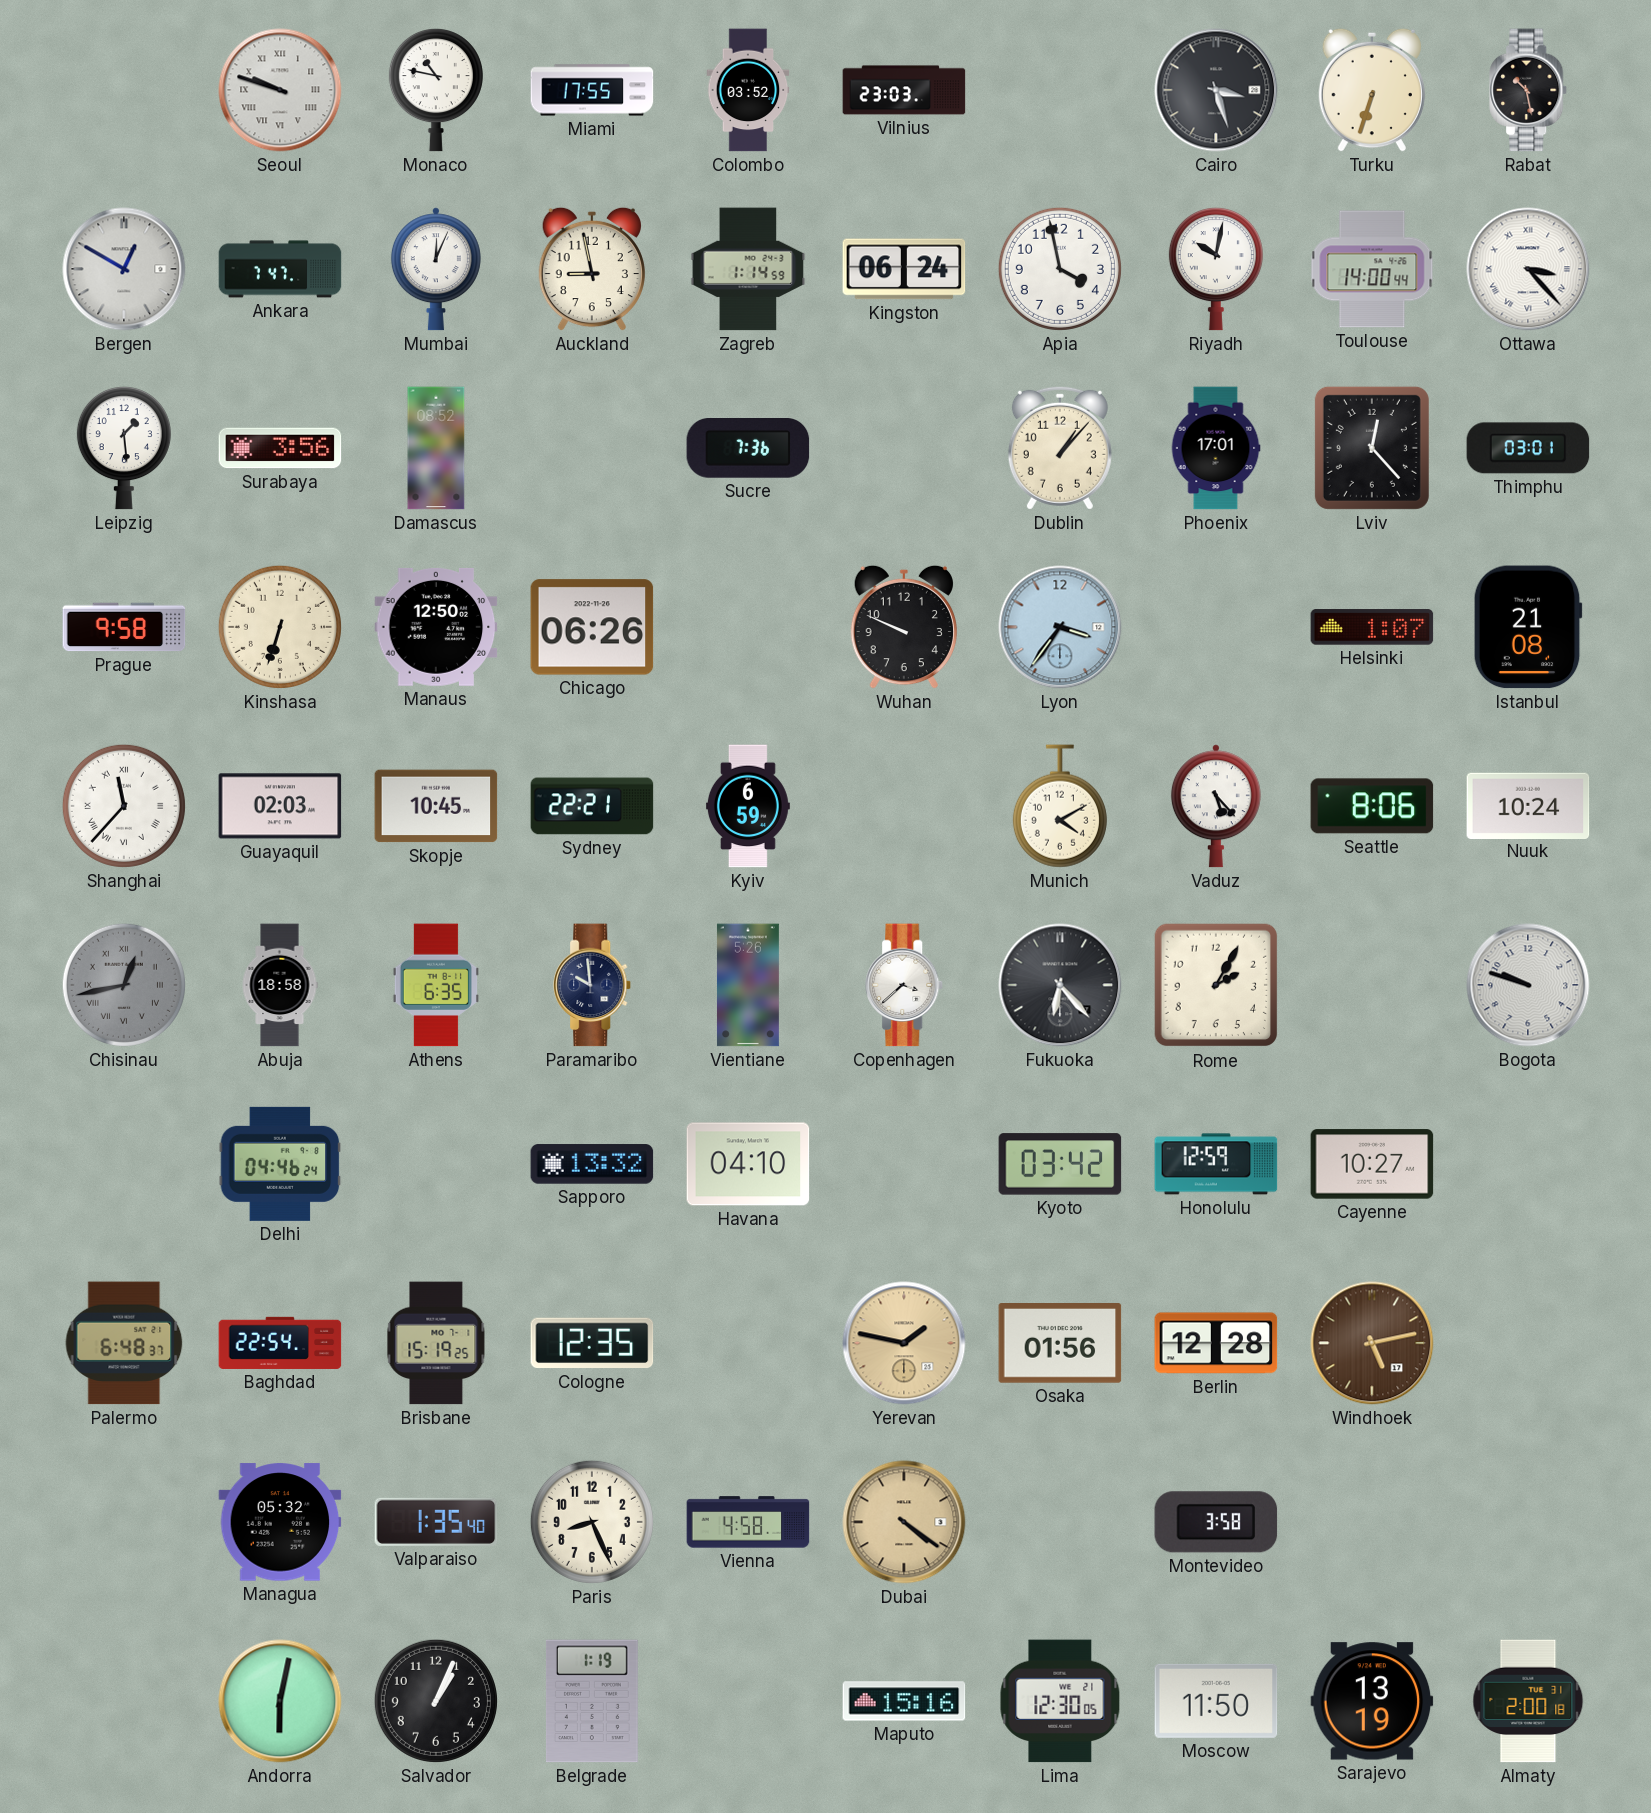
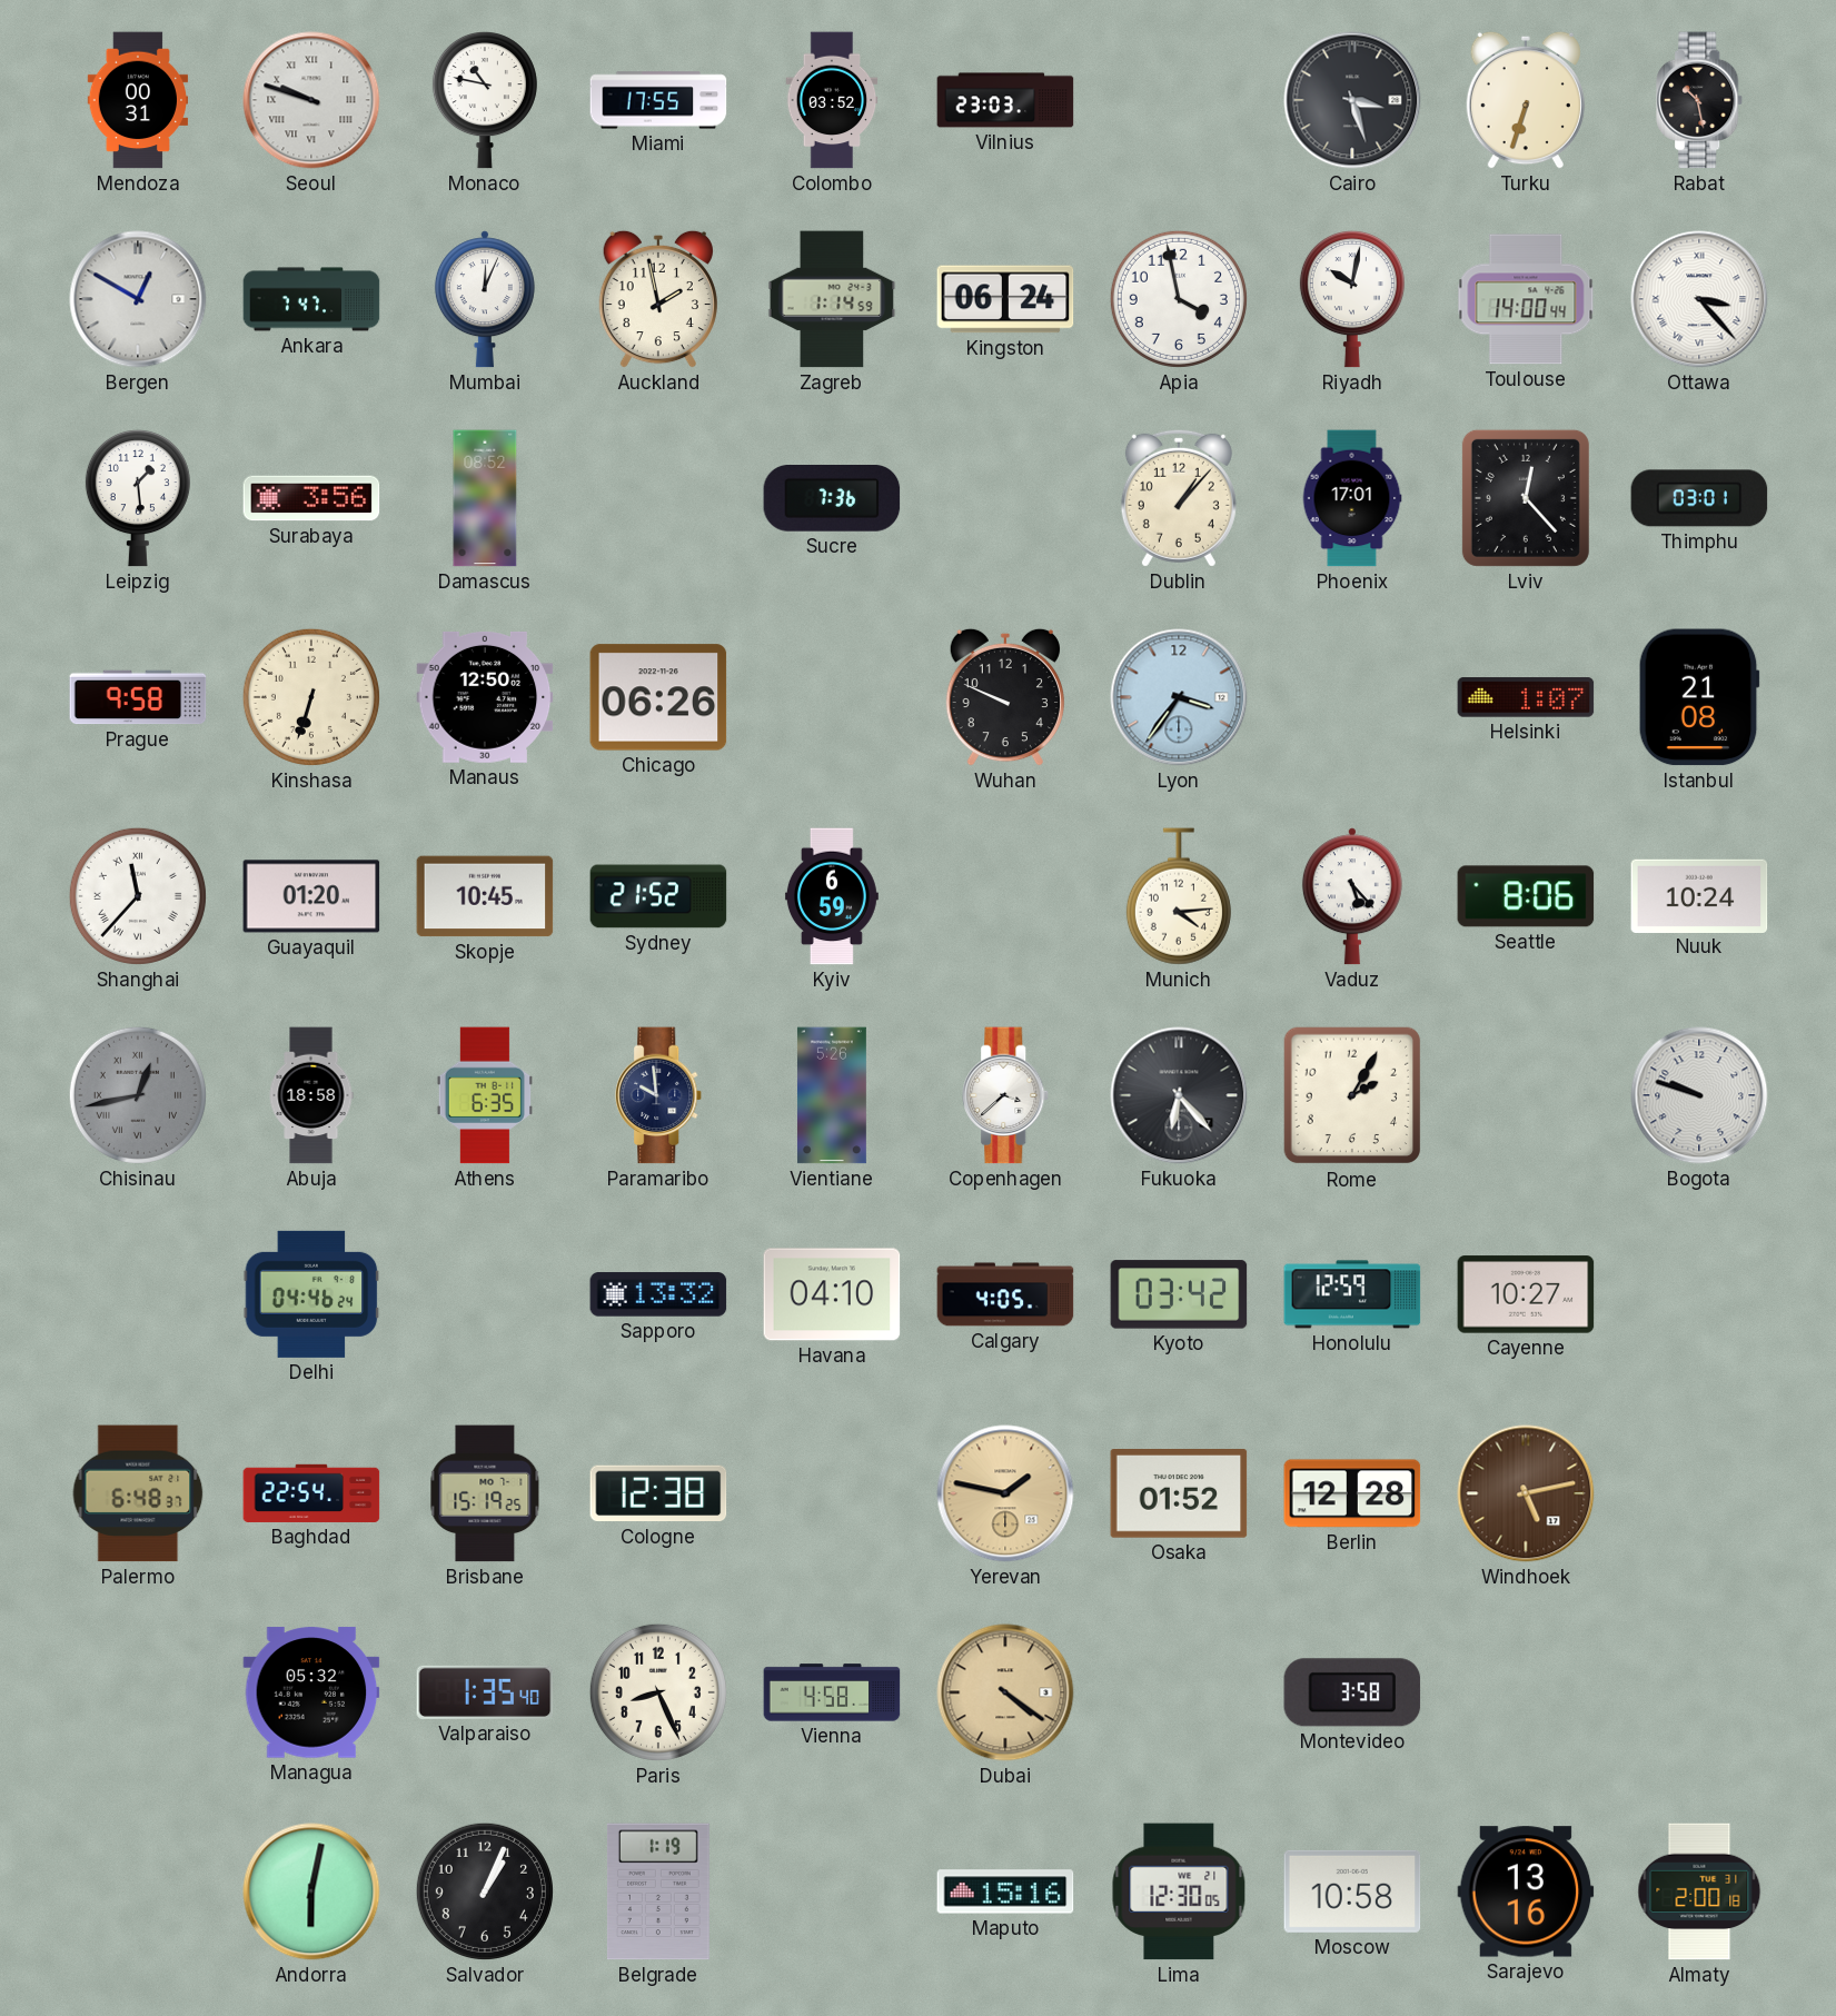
Mendoza: none -> 00:31 (137, 100)
Auckland: 8:58 -> 1:58 (658, 299)
Guayaquil: 02:03 -> 01:20 (311, 896)
Sydney: 22:21 -> 21:52 (658, 896)
Munich: 4:10 -> 4:14 (1179, 896)
Calgary: none -> 4:05 (1005, 1294)
Cologne: 12:35 -> 12:38 (658, 1493)
Osaka: 01:56 -> 01:52 (1179, 1494)
Moscow: 11:50 -> 10:58 (1352, 1891)
Sarajevo: 13:19 -> 13:16 (1526, 1891)
